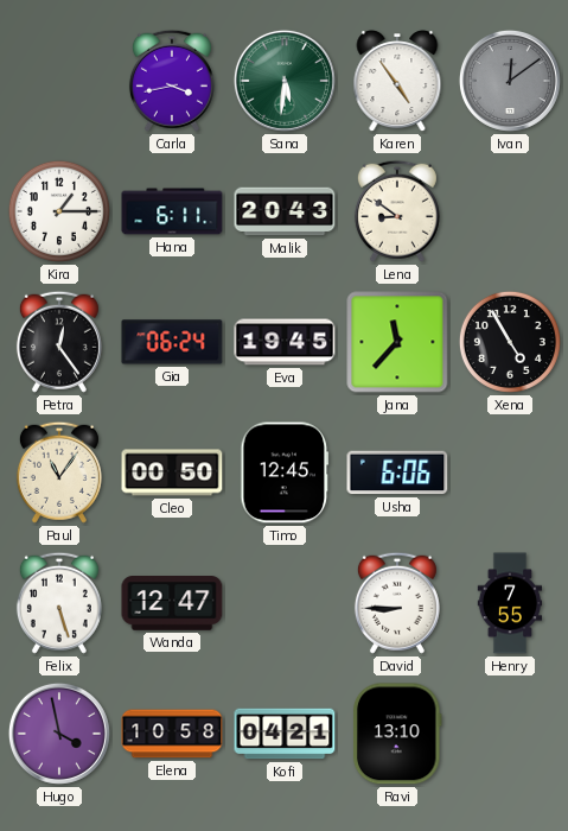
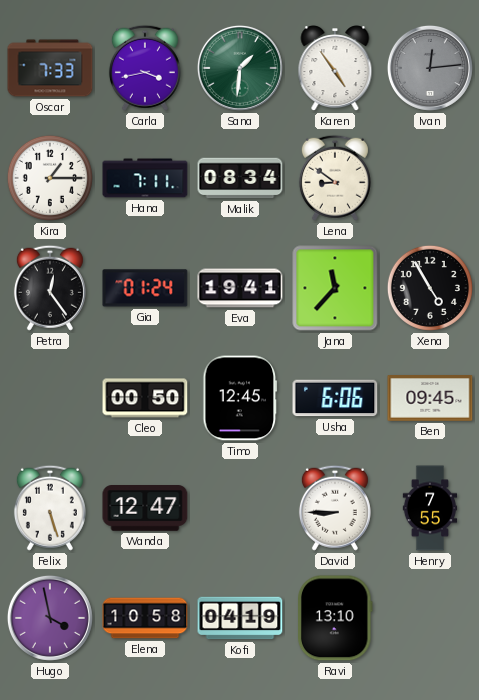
Oscar: none -> 7:33 (50, 68)
Sana: 5:31 -> 1:31 (240, 68)
Ivan: 12:09 -> 12:14 (430, 68)
Hana: 6:11 -> 7:11 (145, 178)
Malik: 20:43 -> 08:34 (240, 178)
Gia: 06:24 -> 01:24 (145, 288)
Eva: 19:45 -> 19:41 (240, 288)
Paul: 11:06 -> none (59, 472)
Ben: none -> 09:45 (430, 399)
Kofi: 04:21 -> 04:19 (240, 618)
